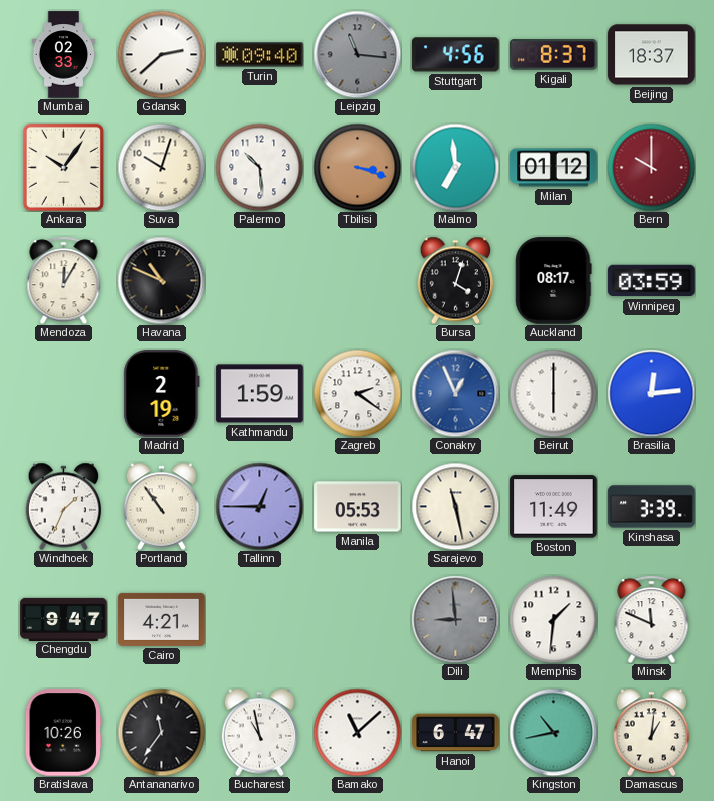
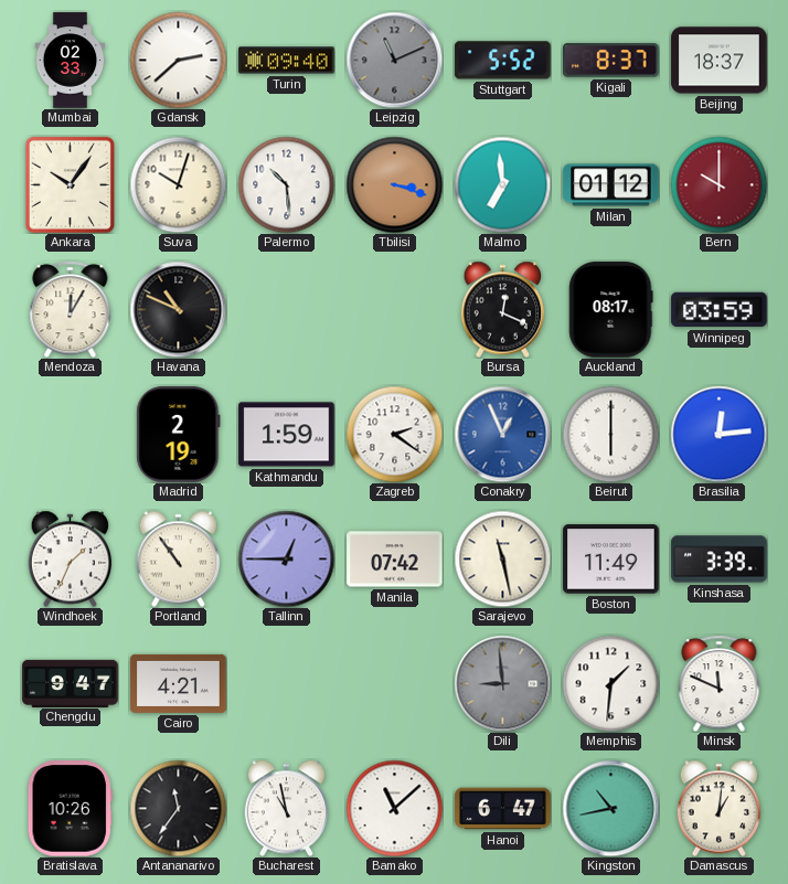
Leipzig: 11:16 -> 11:11 (394, 60)
Stuttgart: 4:56 -> 5:52 (503, 61)
Bursa: 4:03 -> 12:19 (503, 309)
Manila: 05:53 -> 07:42 (395, 560)
